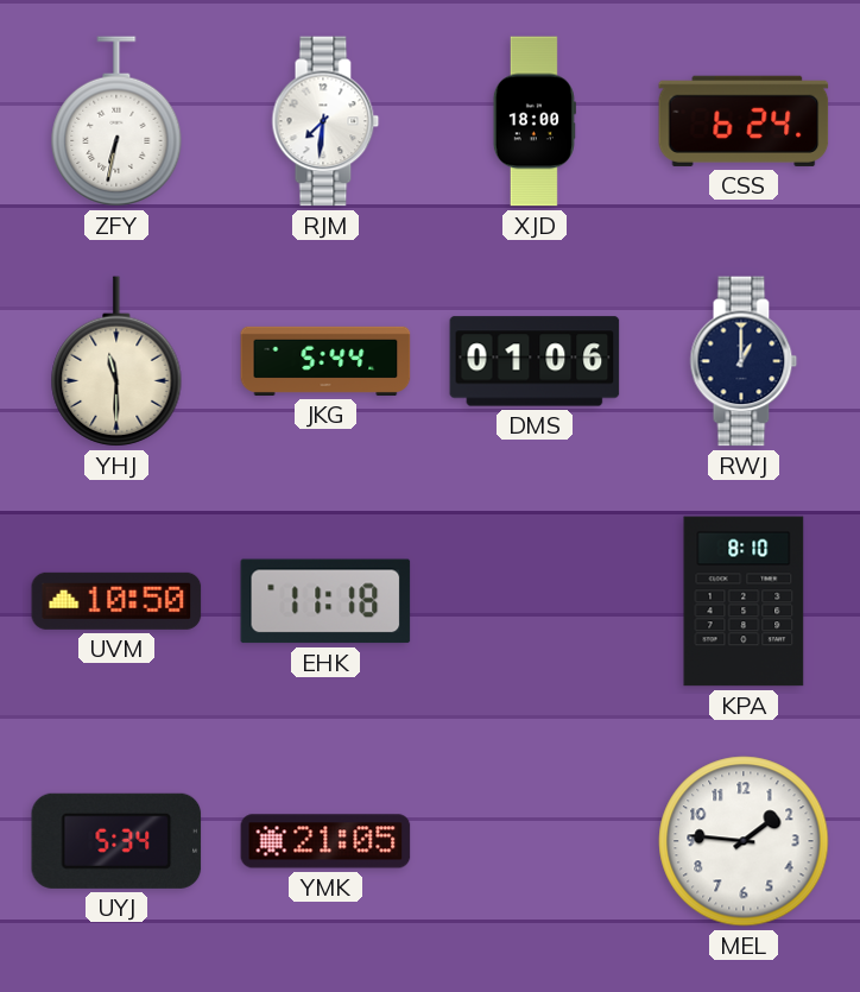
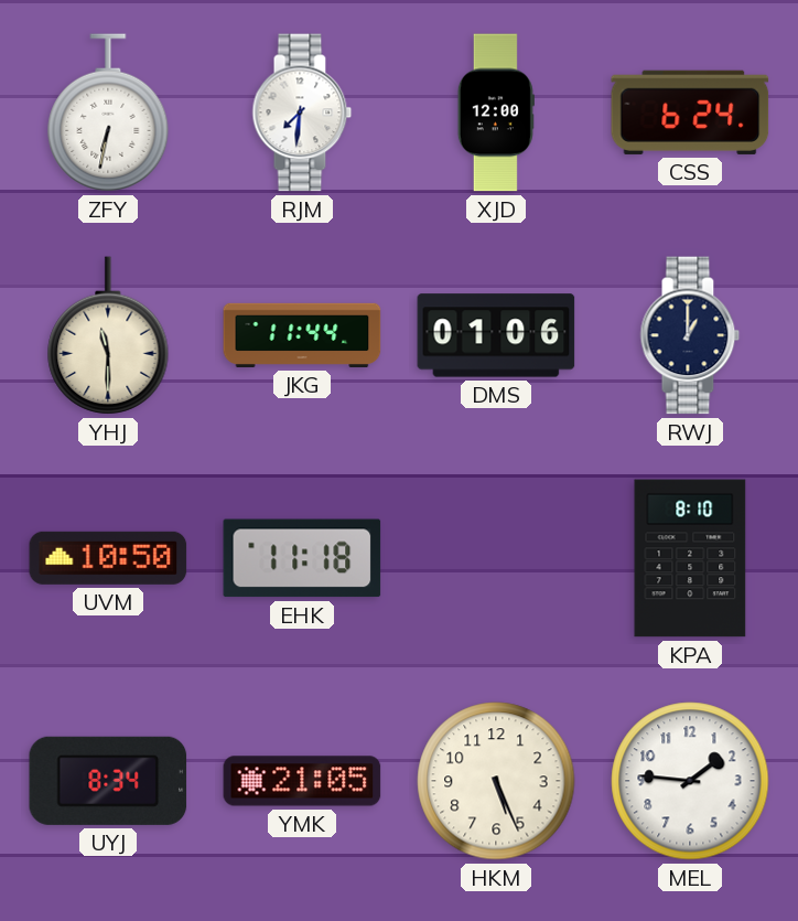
XJD: 18:00 -> 12:00 (496, 113)
JKG: 5:44 -> 11:44 (302, 335)
UYJ: 5:34 -> 8:34 (108, 781)
HKM: none -> 5:26 (496, 781)
